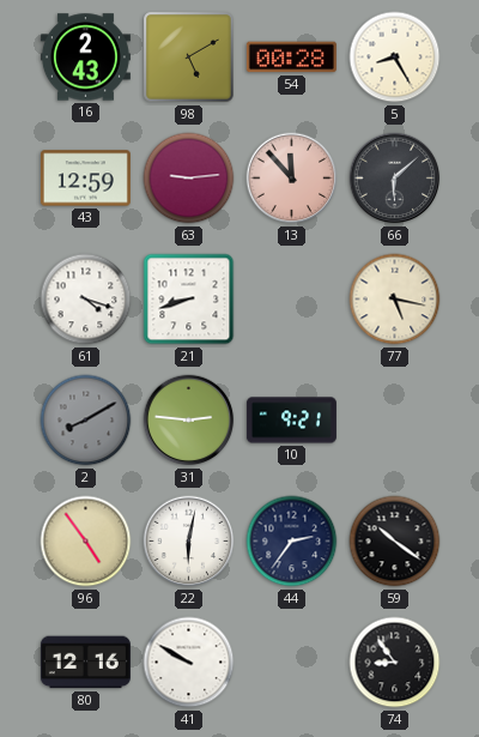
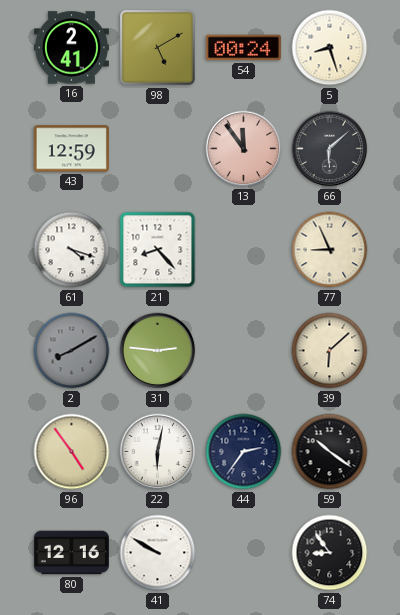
16: 2:43 -> 2:41 (71, 48)
54: 00:28 -> 00:24 (243, 48)
5: 8:25 -> 8:27 (330, 48)
63: 9:14 -> none (189, 179)
13: 11:53 -> 11:54 (244, 149)
21: 8:42 -> 8:23 (158, 250)
77: 5:17 -> 8:56 (330, 250)
10: 9:21 -> none (291, 421)
39: none -> 6:08 (330, 351)
